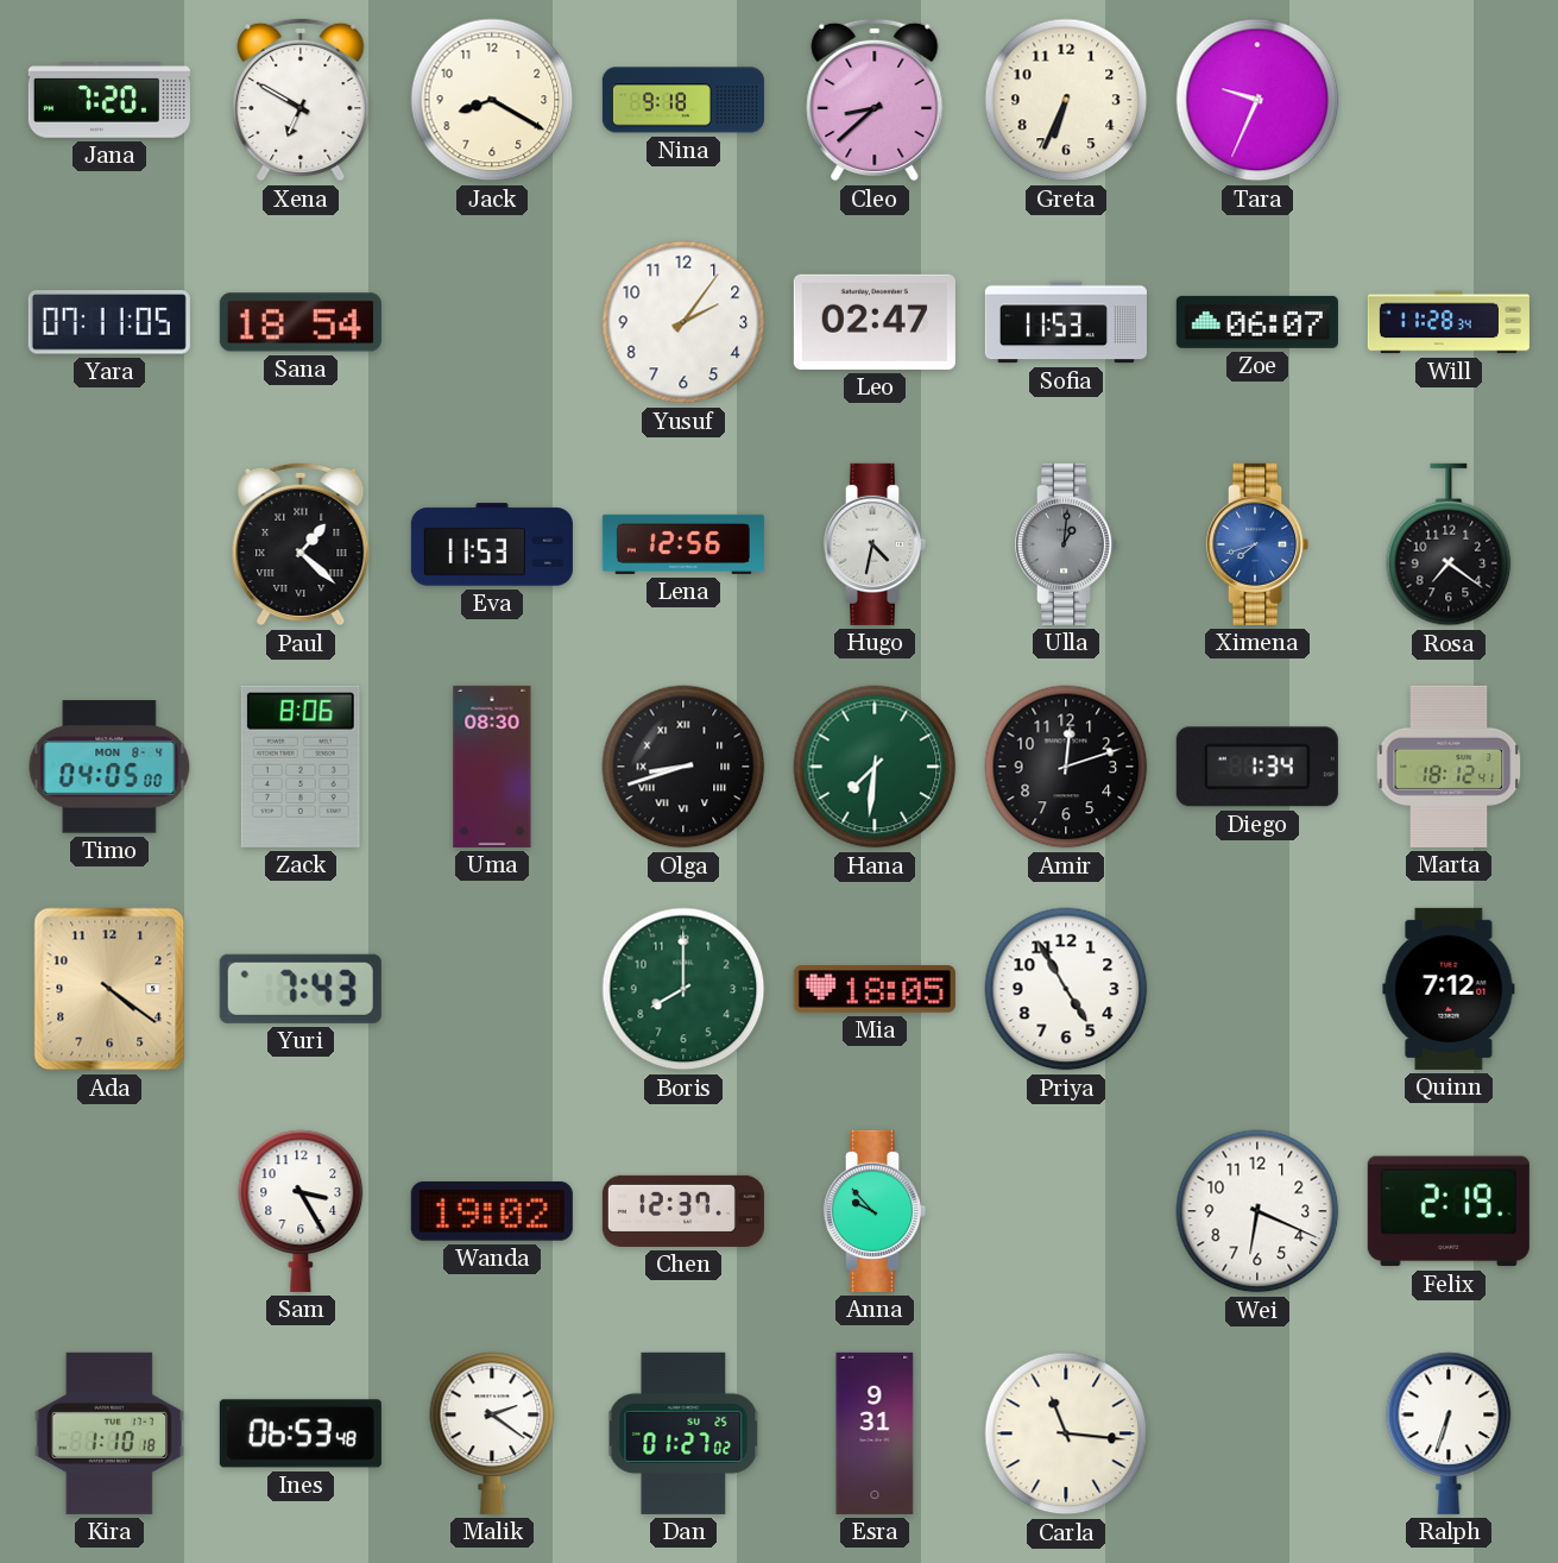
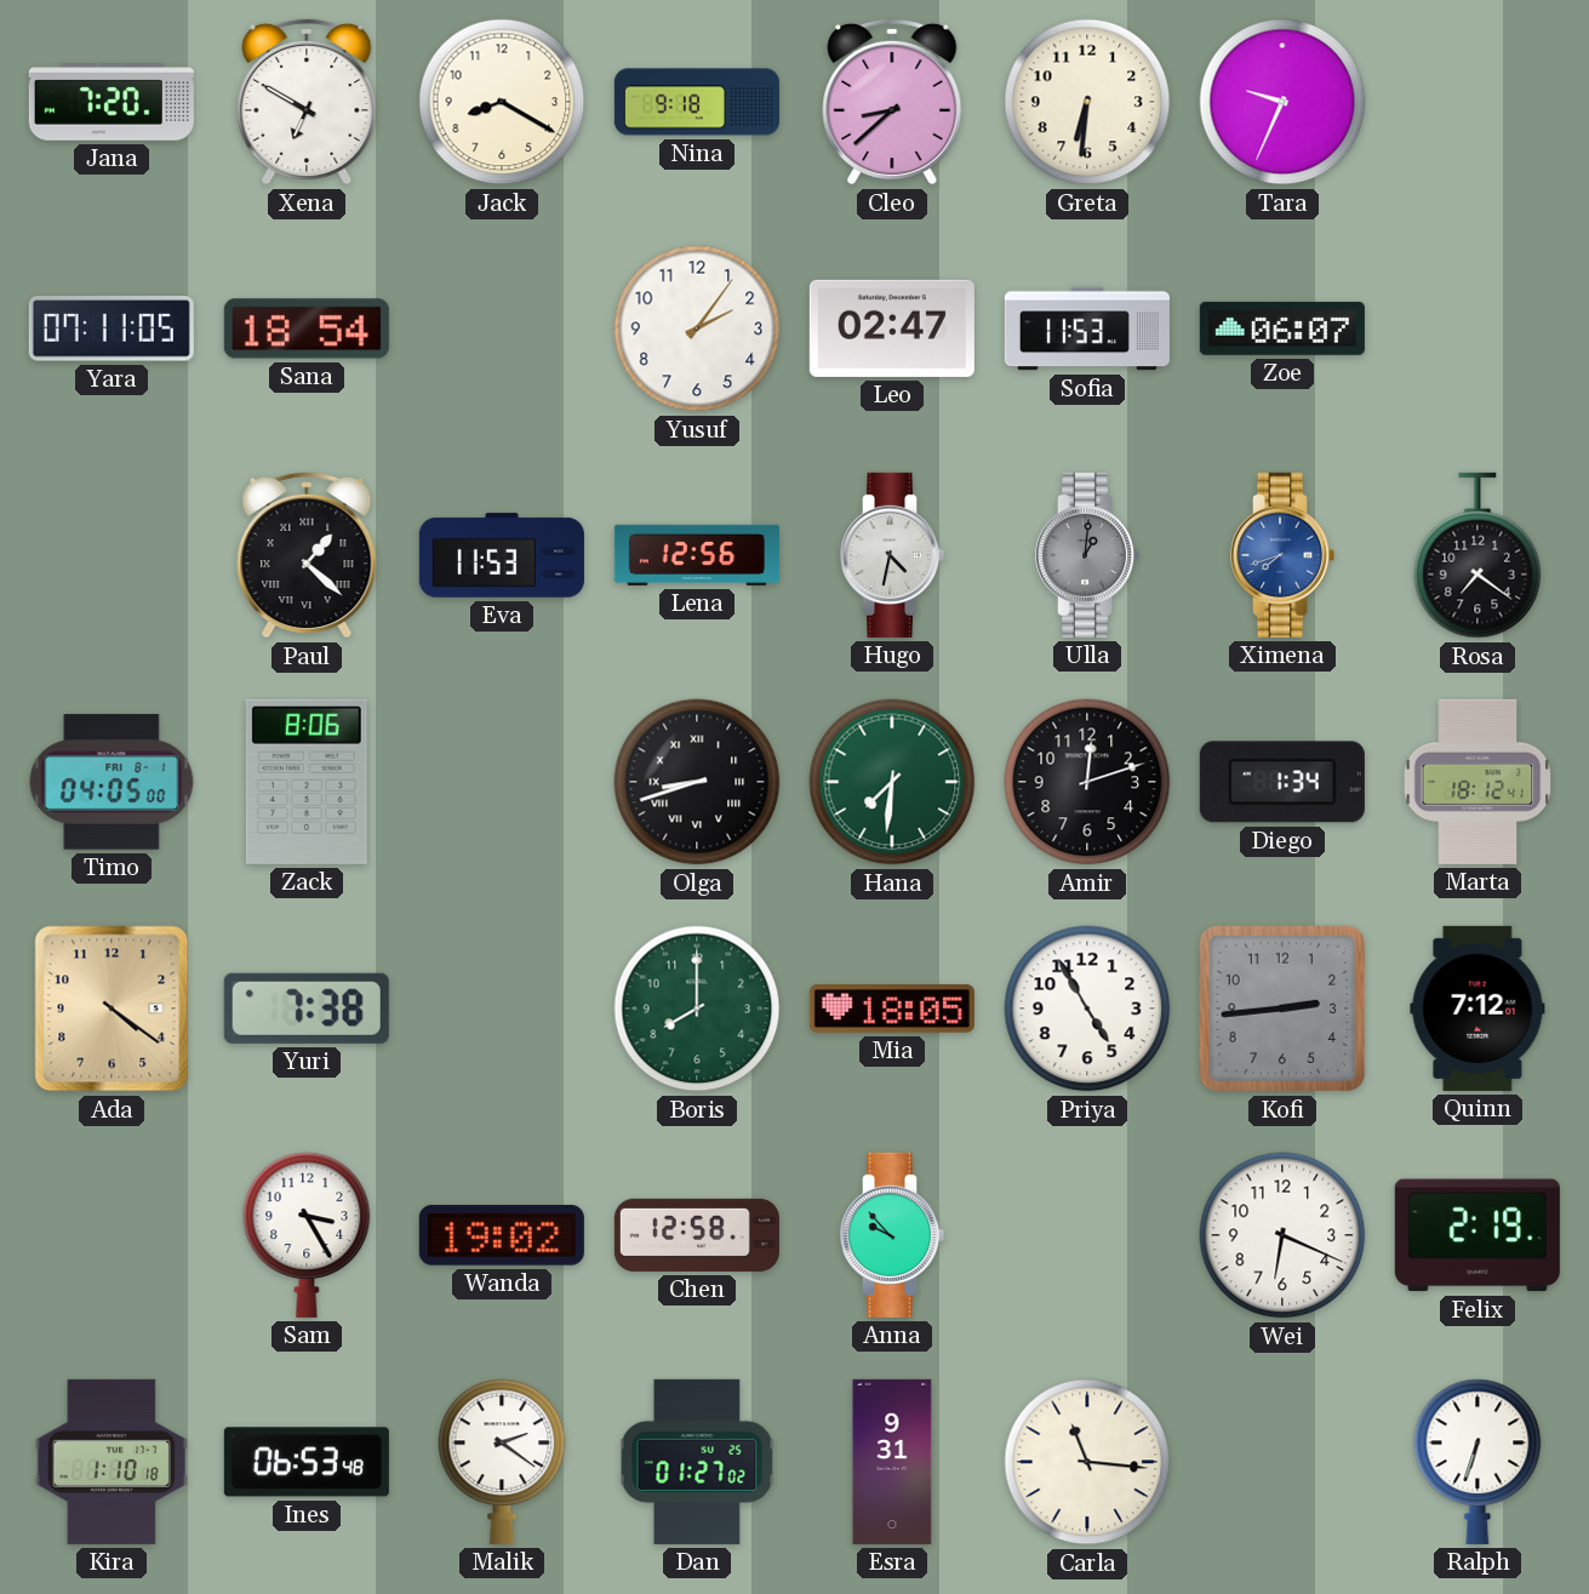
Greta: 6:34 -> 6:31 (1087, 102)
Will: 11:28 -> none (1449, 322)
Timo date: MON 8-4 -> FRI 8-1 (112, 782)
Uma: 08:30 -> none (492, 767)
Yuri: 7:43 -> 7:38 (307, 1009)
Kofi: none -> 2:44 (1281, 1009)
Chen: 12:37 -> 12:58 (697, 1235)
